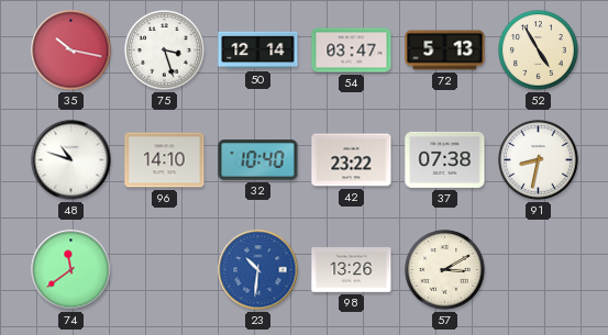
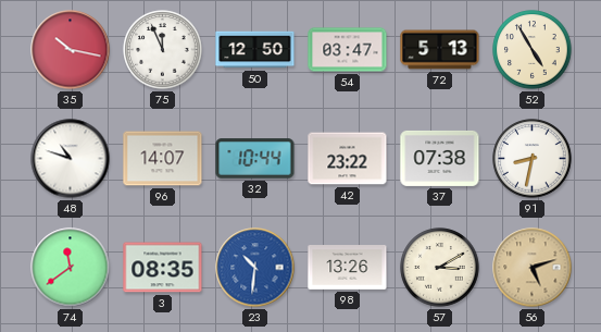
75: 3:27 -> 11:56 (163, 50)
50: 12:14 -> 12:50 (255, 50)
96: 14:10 -> 14:07 (163, 159)
32: 10:40 -> 10:44 (255, 159)
3: none -> 08:35 (163, 268)
56: none -> 5:12 (533, 268)
